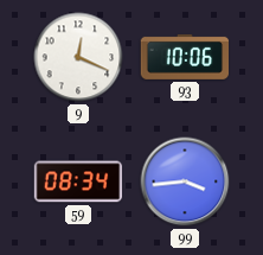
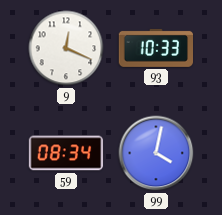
93: 10:06 -> 10:33 (155, 48)
99: 3:44 -> 4:02 (156, 153)
